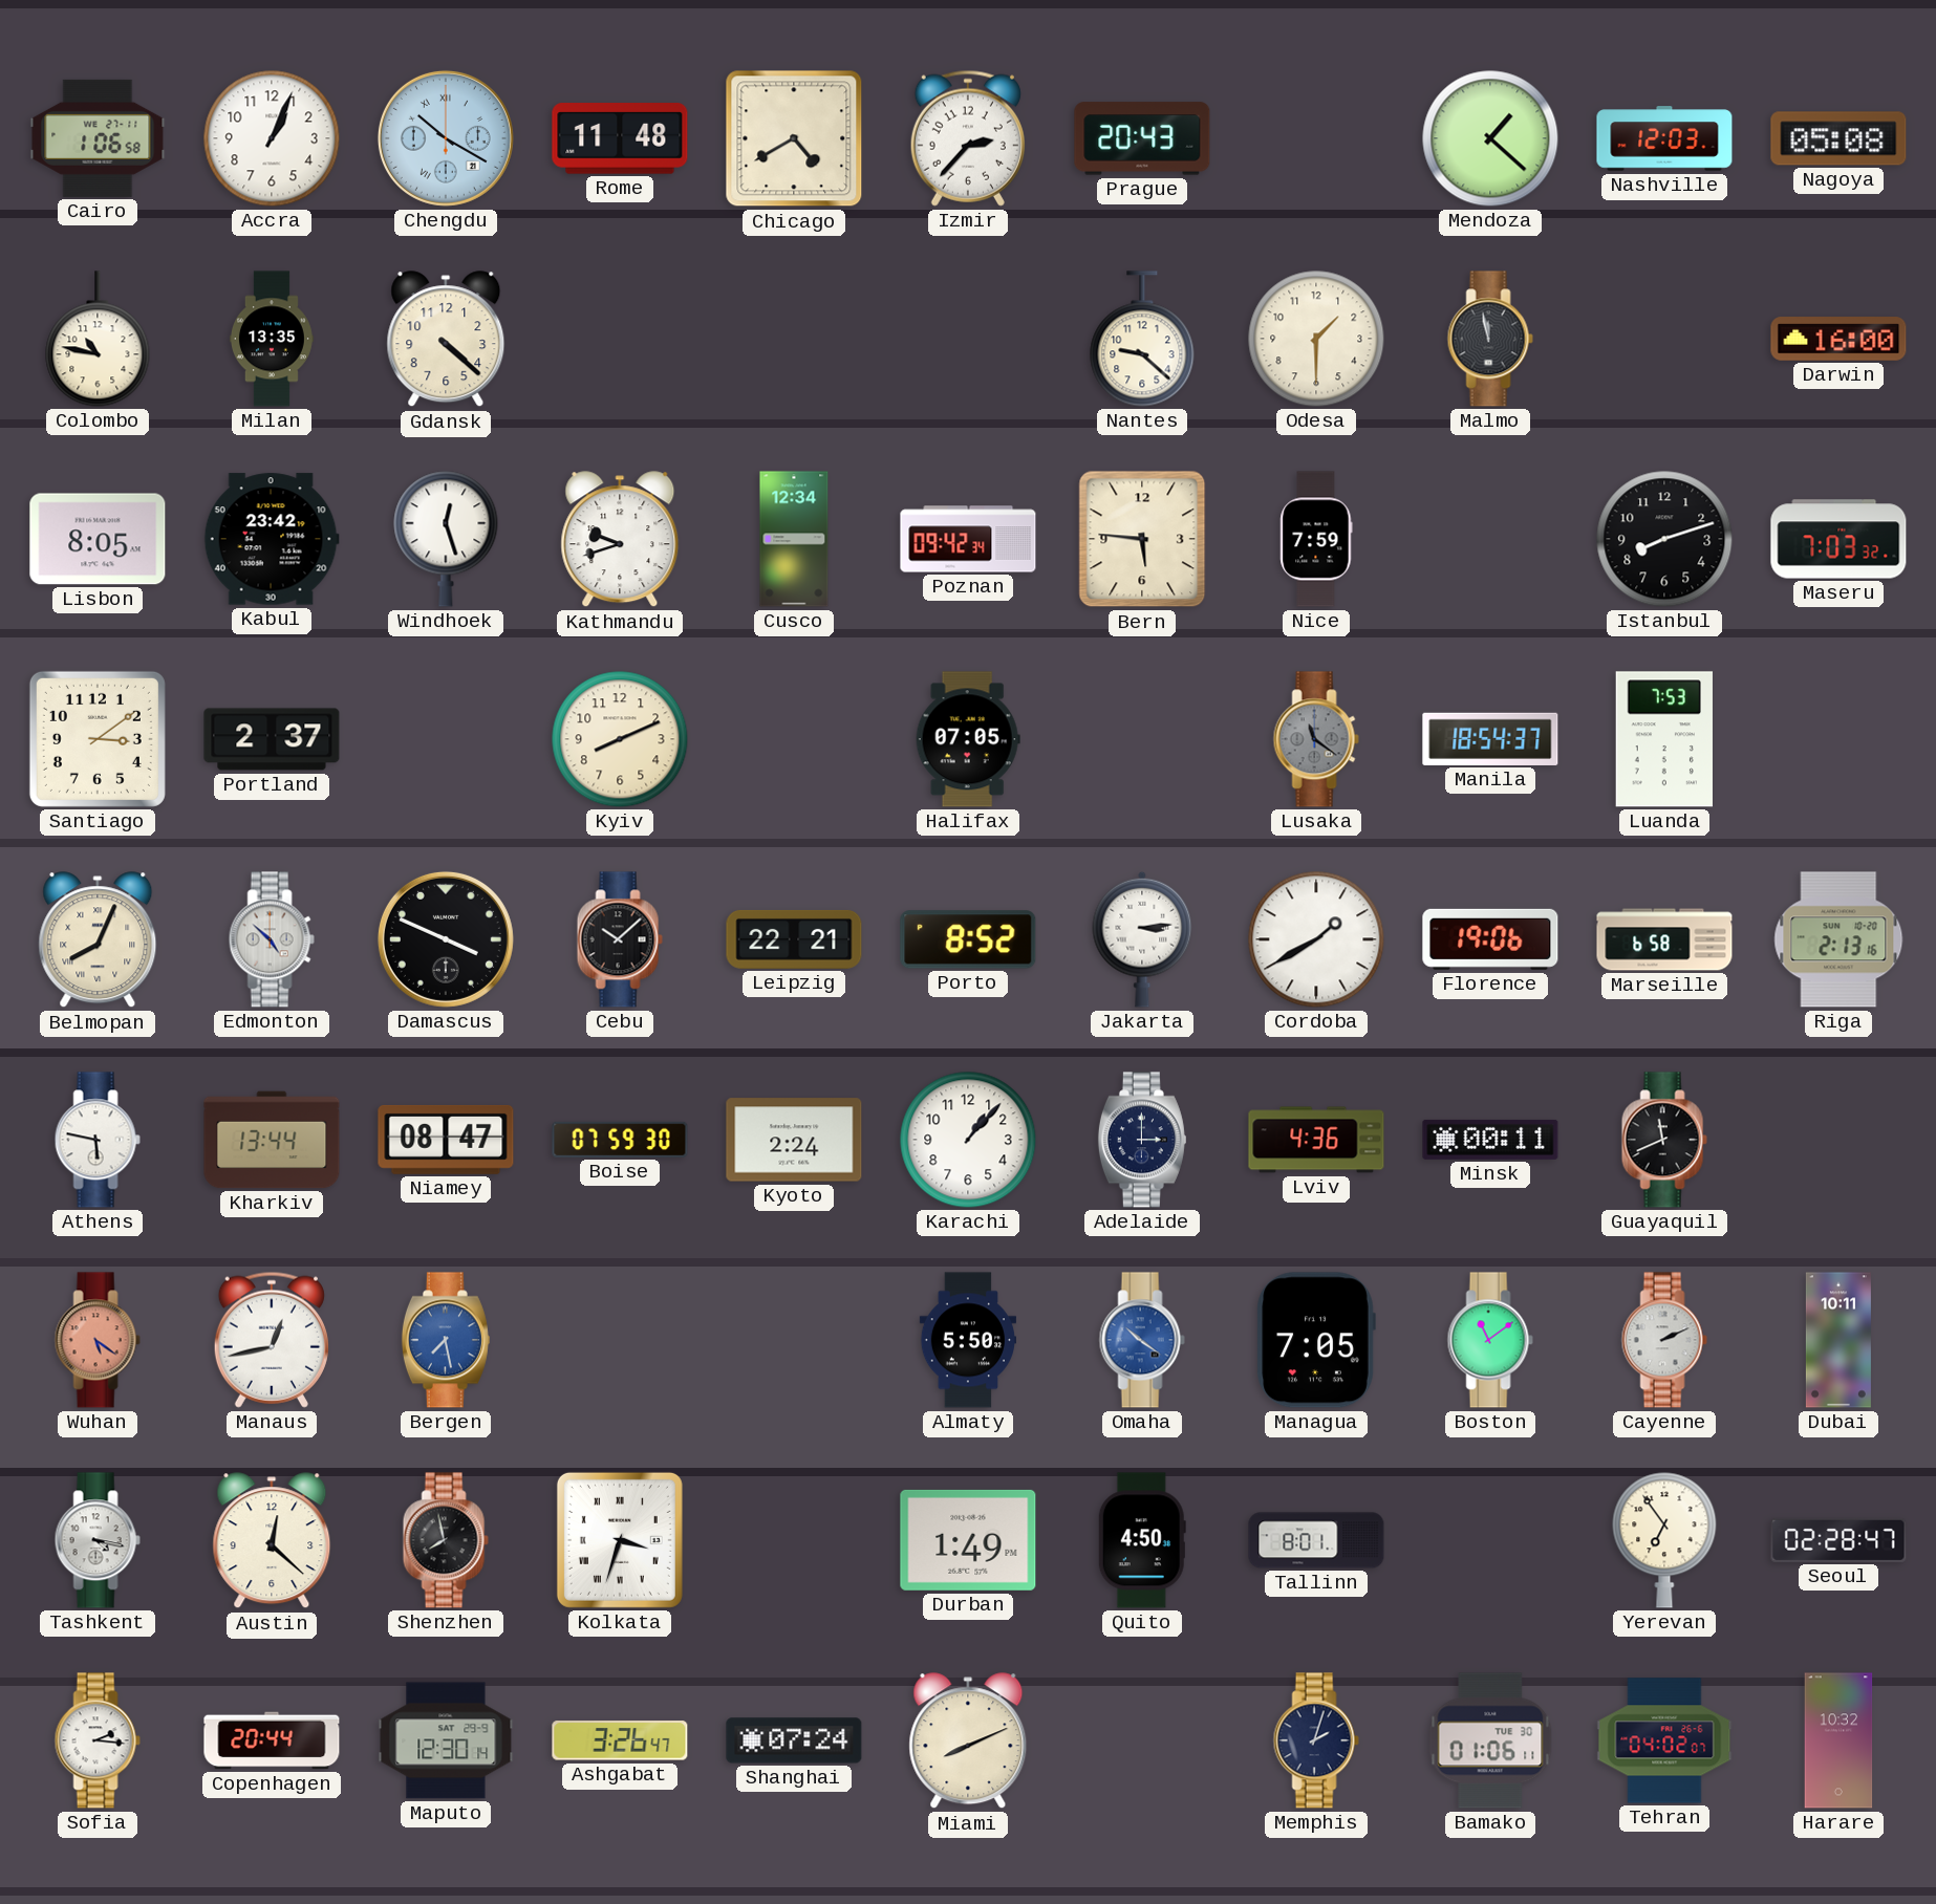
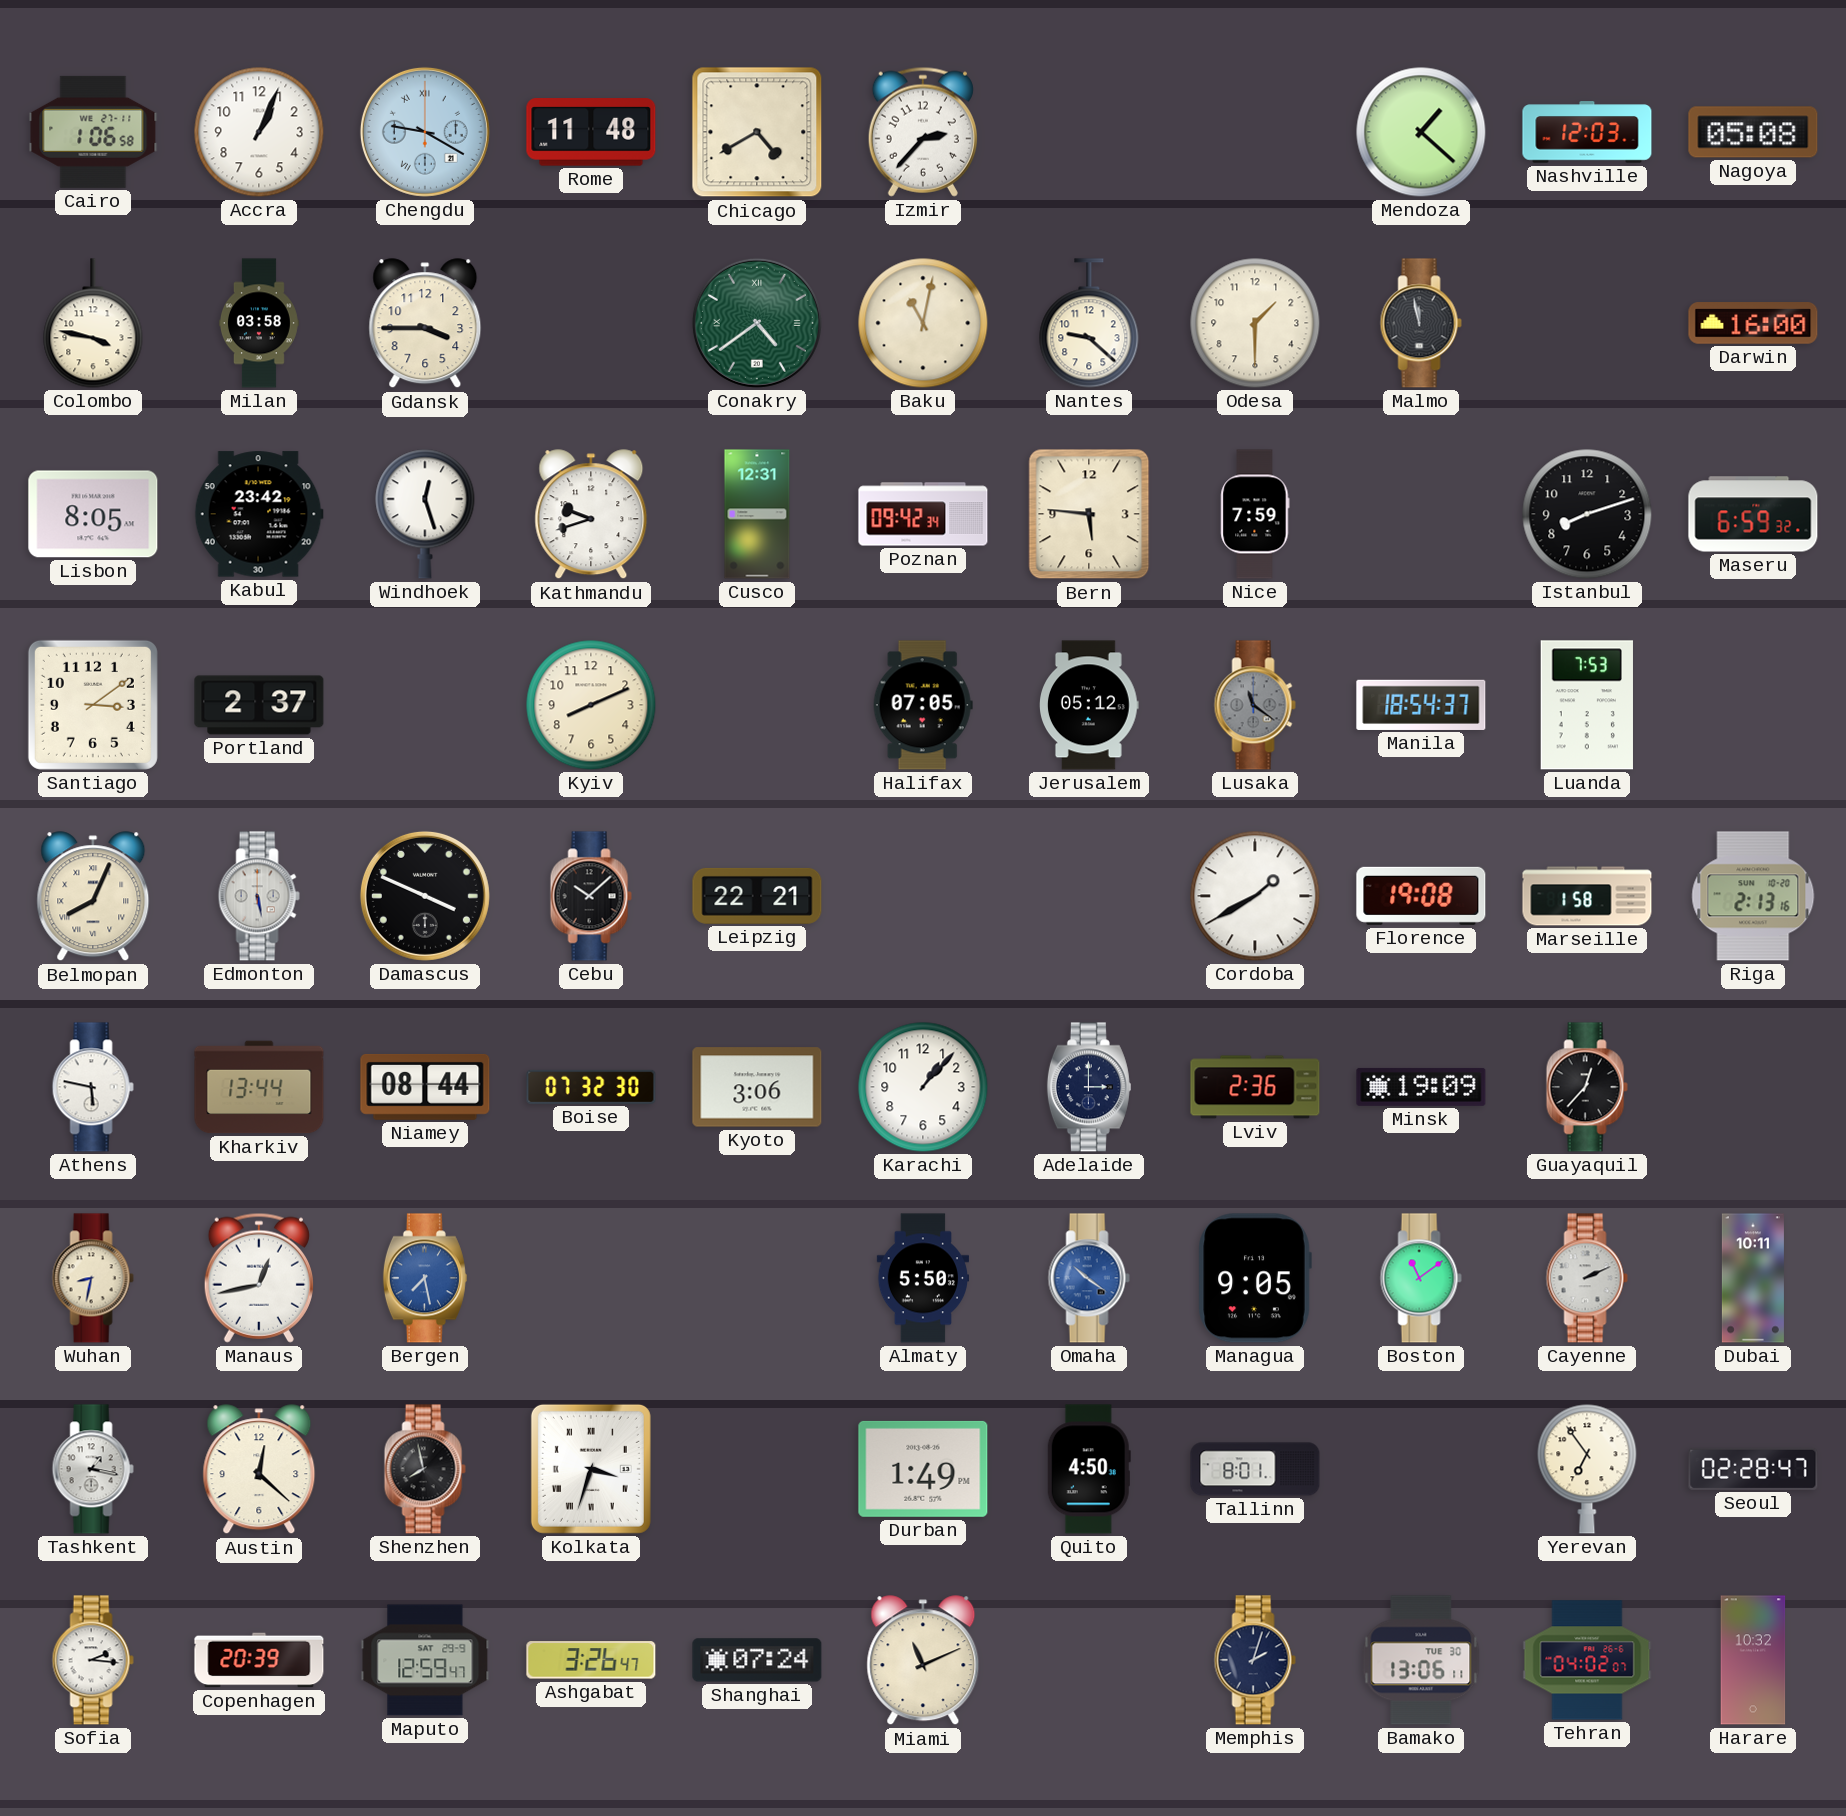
Chengdu: 10:20 -> 9:20 (425, 132)
Prague: 20:43 -> none (1142, 138)
Colombo: 10:47 -> 3:47 (93, 323)
Milan: 13:35 -> 03:58 (259, 323)
Gdansk: 4:22 -> 3:45 (425, 324)
Conakry: none -> 4:39 (757, 323)
Baku: none -> 11:02 (923, 323)
Cusco: 12:34 -> 12:31 (757, 514)
Maseru: 7:03 -> 6:59 (1753, 514)
Jerusalem: none -> 05:12 (1090, 705)
Edmonton: 4:52 -> 5:28 (259, 896)
Porto: 8:52 -> none (968, 939)
Jakarta: 3:14 -> none (1142, 939)
Florence: 19:06 -> 19:08 (1421, 896)
Marseille: 6:58 -> 1:58 (1587, 896)
Niamey: 08:47 -> 08:44 (425, 1087)
Boise: 07:59 -> 07:32 (591, 1087)
Kyoto: 2:24 -> 3:06 (757, 1087)
Lviv: 4:36 -> 2:36 (1255, 1087)
Minsk: 00:11 -> 19:09 (1421, 1087)
Guayaquil: 11:41 -> 12:37 (1587, 1087)
Wuhan: 5:21 -> 8:32 (93, 1278)
Wuhan dial: salmon -> cream (93, 1278)
Managua: 7:05 -> 9:05 (1255, 1278)
Tashkent: 4:17 -> 1:17 (93, 1469)
Copenhagen: 20:44 -> 20:39 (259, 1660)
Maputo: 12:30 -> 12:59 (425, 1660)
Miami: 8:11 -> 11:11 (923, 1661)
Bamako: 01:06 -> 13:06 (1421, 1660)
